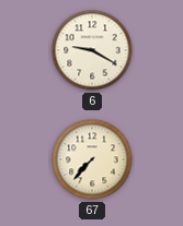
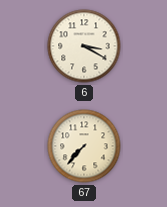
6: 9:20 -> 3:20 (84, 46)
